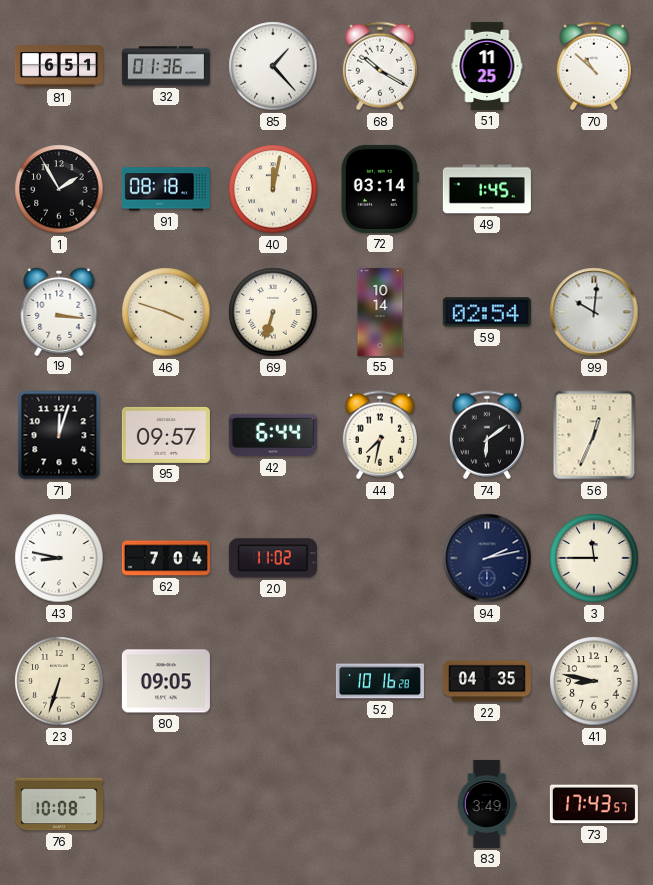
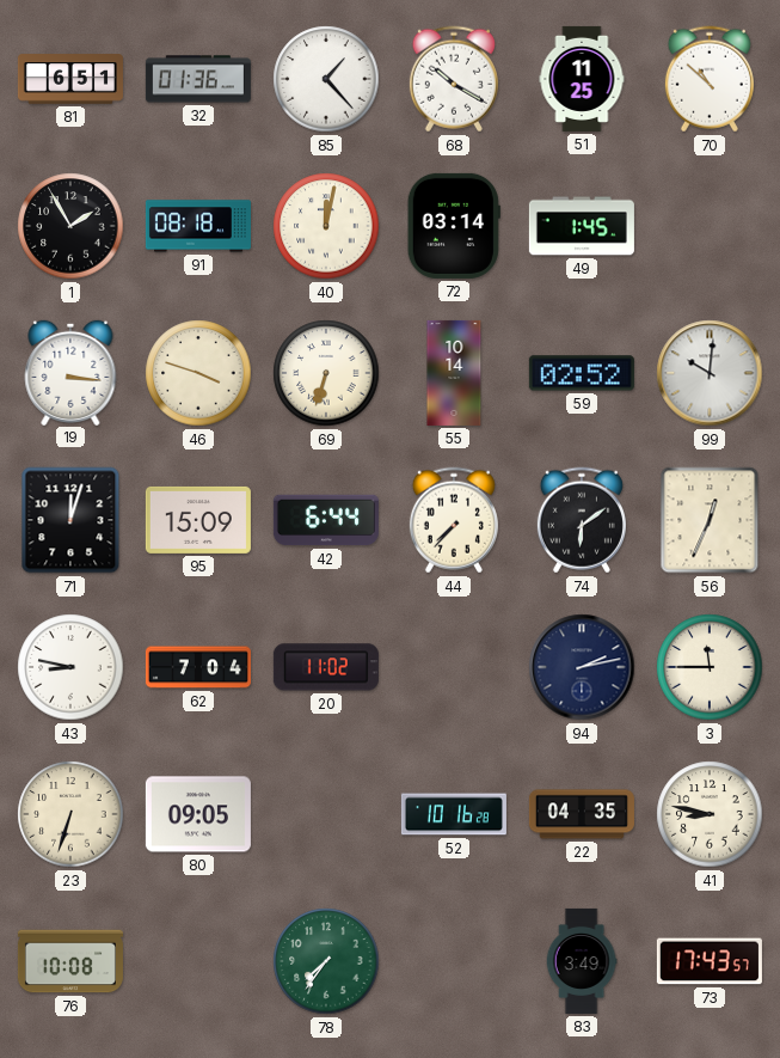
59: 02:54 -> 02:52 (582, 373)
95: 09:57 -> 15:09 (198, 520)
44: 7:32 -> 7:37 (454, 520)
78: none -> 7:36 (326, 961)
